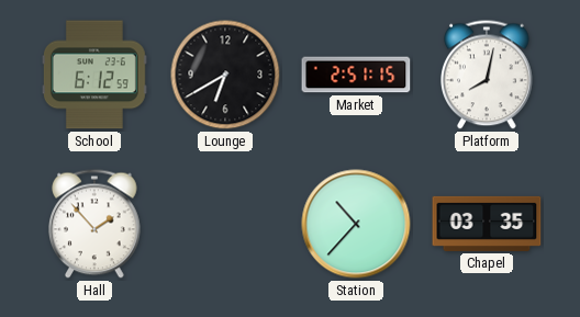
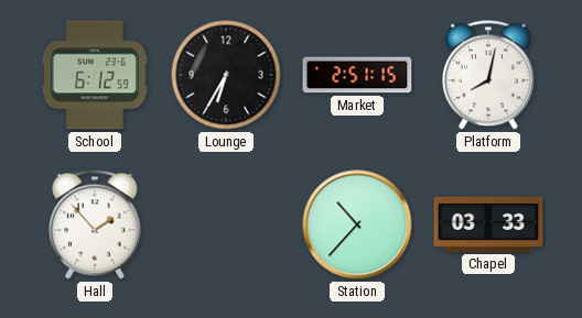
Lounge: 6:40 -> 6:35 (226, 75)
Chapel: 03:35 -> 03:33 (488, 224)
